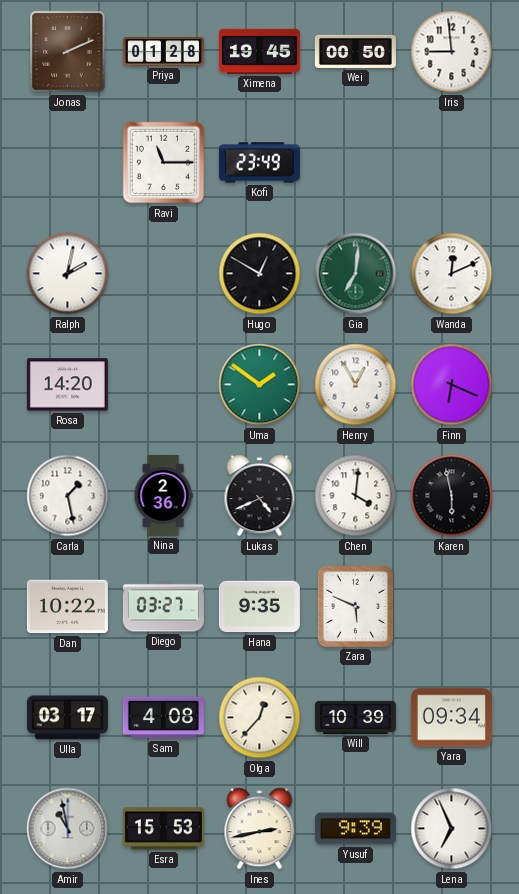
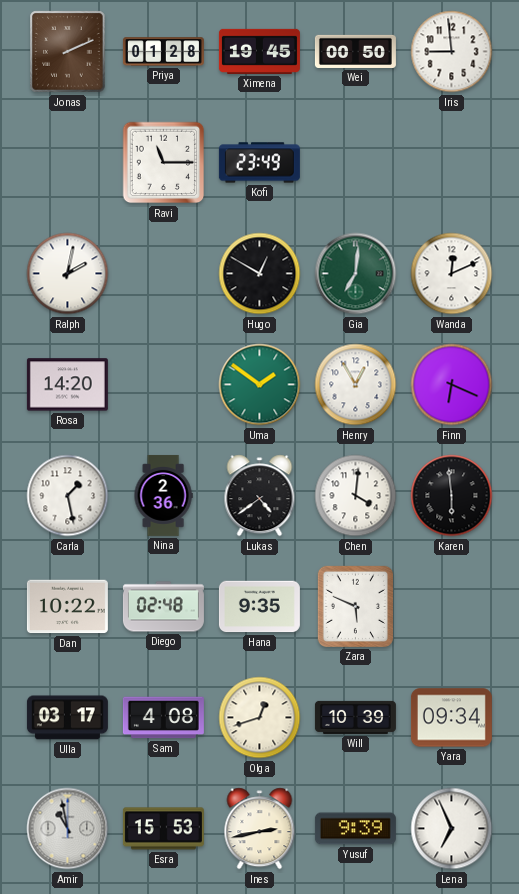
Lukas: 4:41 -> 4:39 (260, 496)
Karen: 5:58 -> 5:59 (452, 496)
Diego: 03:27 -> 02:48 (163, 607)
Olga: 12:37 -> 12:42 (260, 718)
